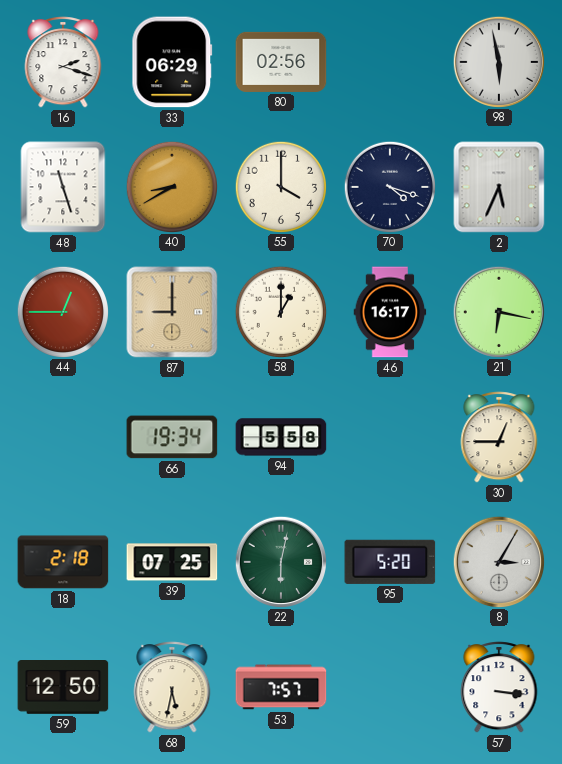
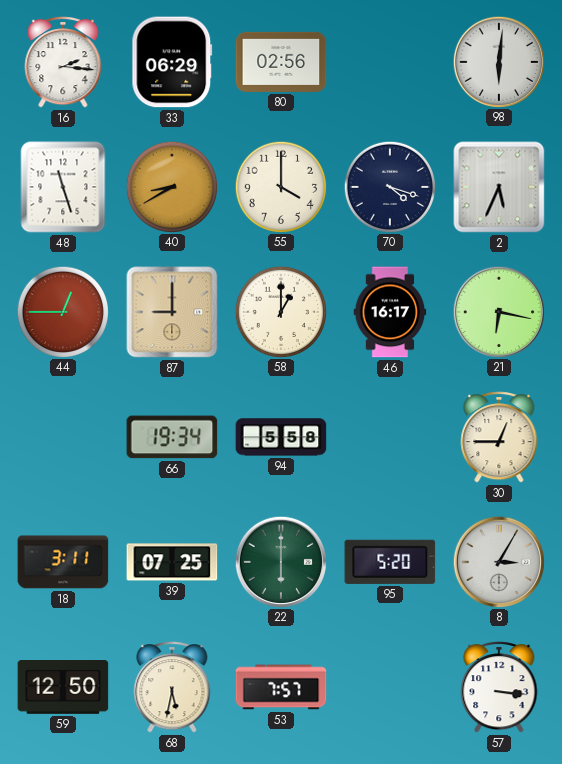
16: 2:18 -> 2:16 (63, 62)
98: 5:58 -> 6:01 (498, 61)
18: 2:18 -> 3:11 (63, 562)
22: 6:02 -> 6:00 (280, 561)
